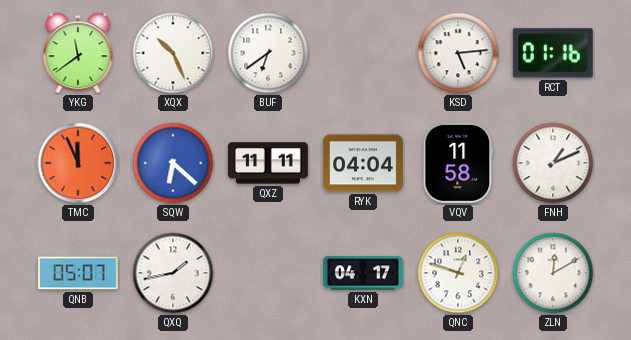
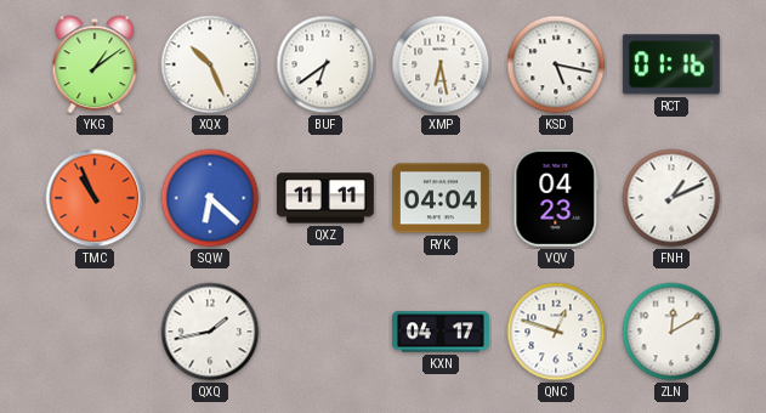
YKG: 11:39 -> 1:09 (95, 64)
XMP: none -> 6:28 (441, 64)
KSD: 5:14 -> 5:17 (556, 64)
TMC: 11:56 -> 10:56 (95, 198)
VQV: 11:58 -> 04:23 (556, 198)
QNB: 05:07 -> none (78, 273)
